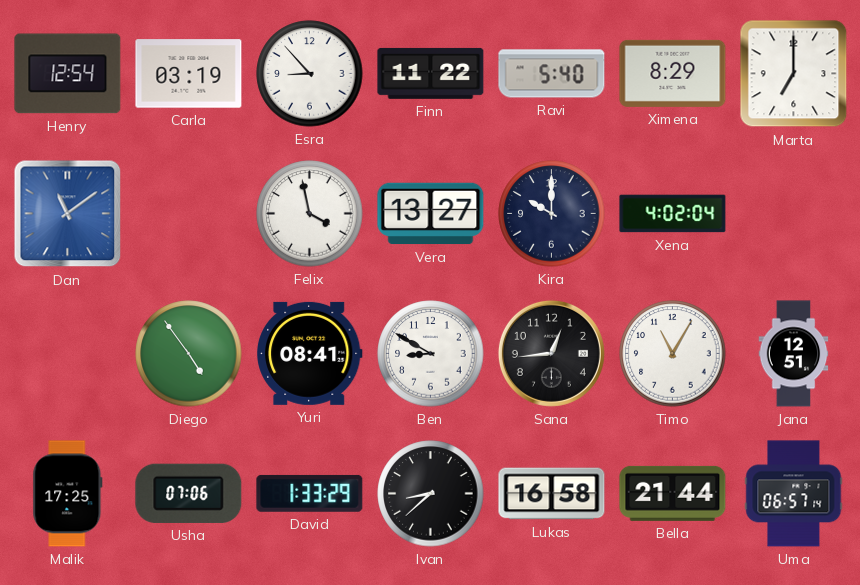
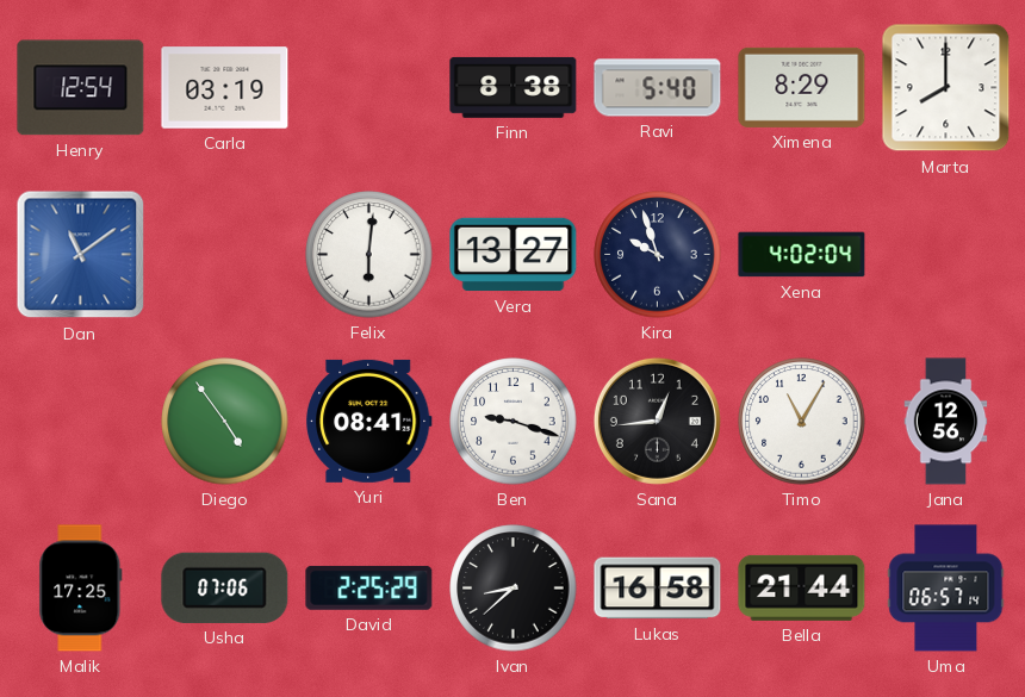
Esra: 8:53 -> none (310, 74)
Finn: 11:22 -> 8:38 (514, 87)
Marta: 7:00 -> 8:00 (946, 88)
Felix: 3:58 -> 6:01 (369, 255)
Kira: 10:00 -> 9:57 (658, 255)
Ben: 8:50 -> 9:18 (514, 422)
Jana: 12:51 -> 12:56 (946, 422)
David: 1:33 -> 2:25 (369, 587)
